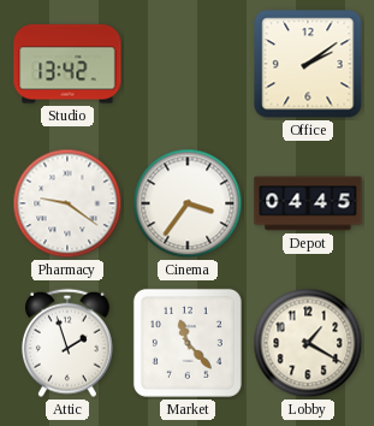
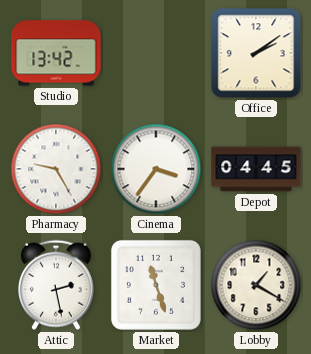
Pharmacy: 9:21 -> 9:25 (56, 169)
Attic: 1:57 -> 2:28 (56, 285)
Market: 11:23 -> 11:27 (156, 285)
